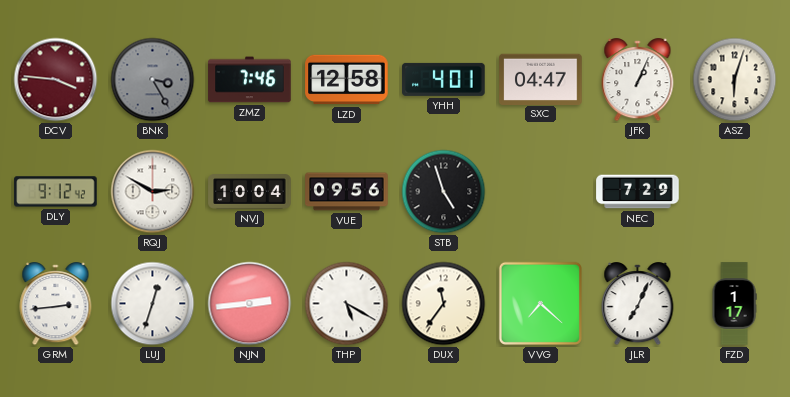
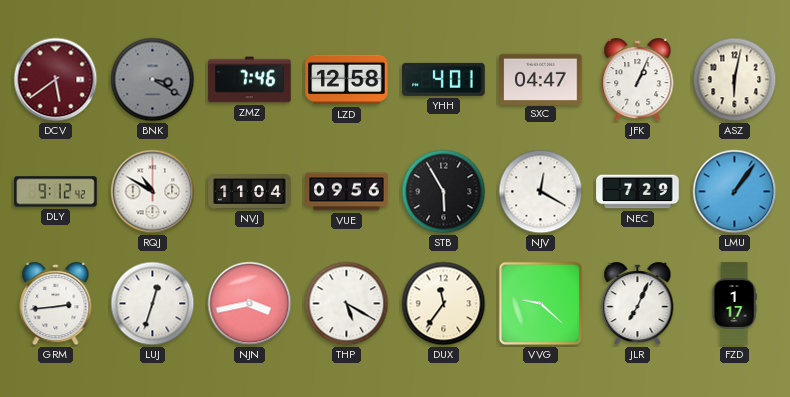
DCV: 3:46 -> 5:39 (56, 80)
BNK: 3:25 -> 3:20 (153, 80)
ASZ: 6:03 -> 6:02 (735, 80)
RQJ: 2:50 -> 10:50 (153, 192)
NVJ: 10:04 -> 11:04 (250, 192)
STB: 4:57 -> 5:55 (444, 192)
NJV: none -> 12:20 (541, 192)
LMU: none -> 1:06 (735, 192)
NJN: 2:44 -> 3:43 (250, 304)
VVG: 7:22 -> 9:22 (540, 303)
